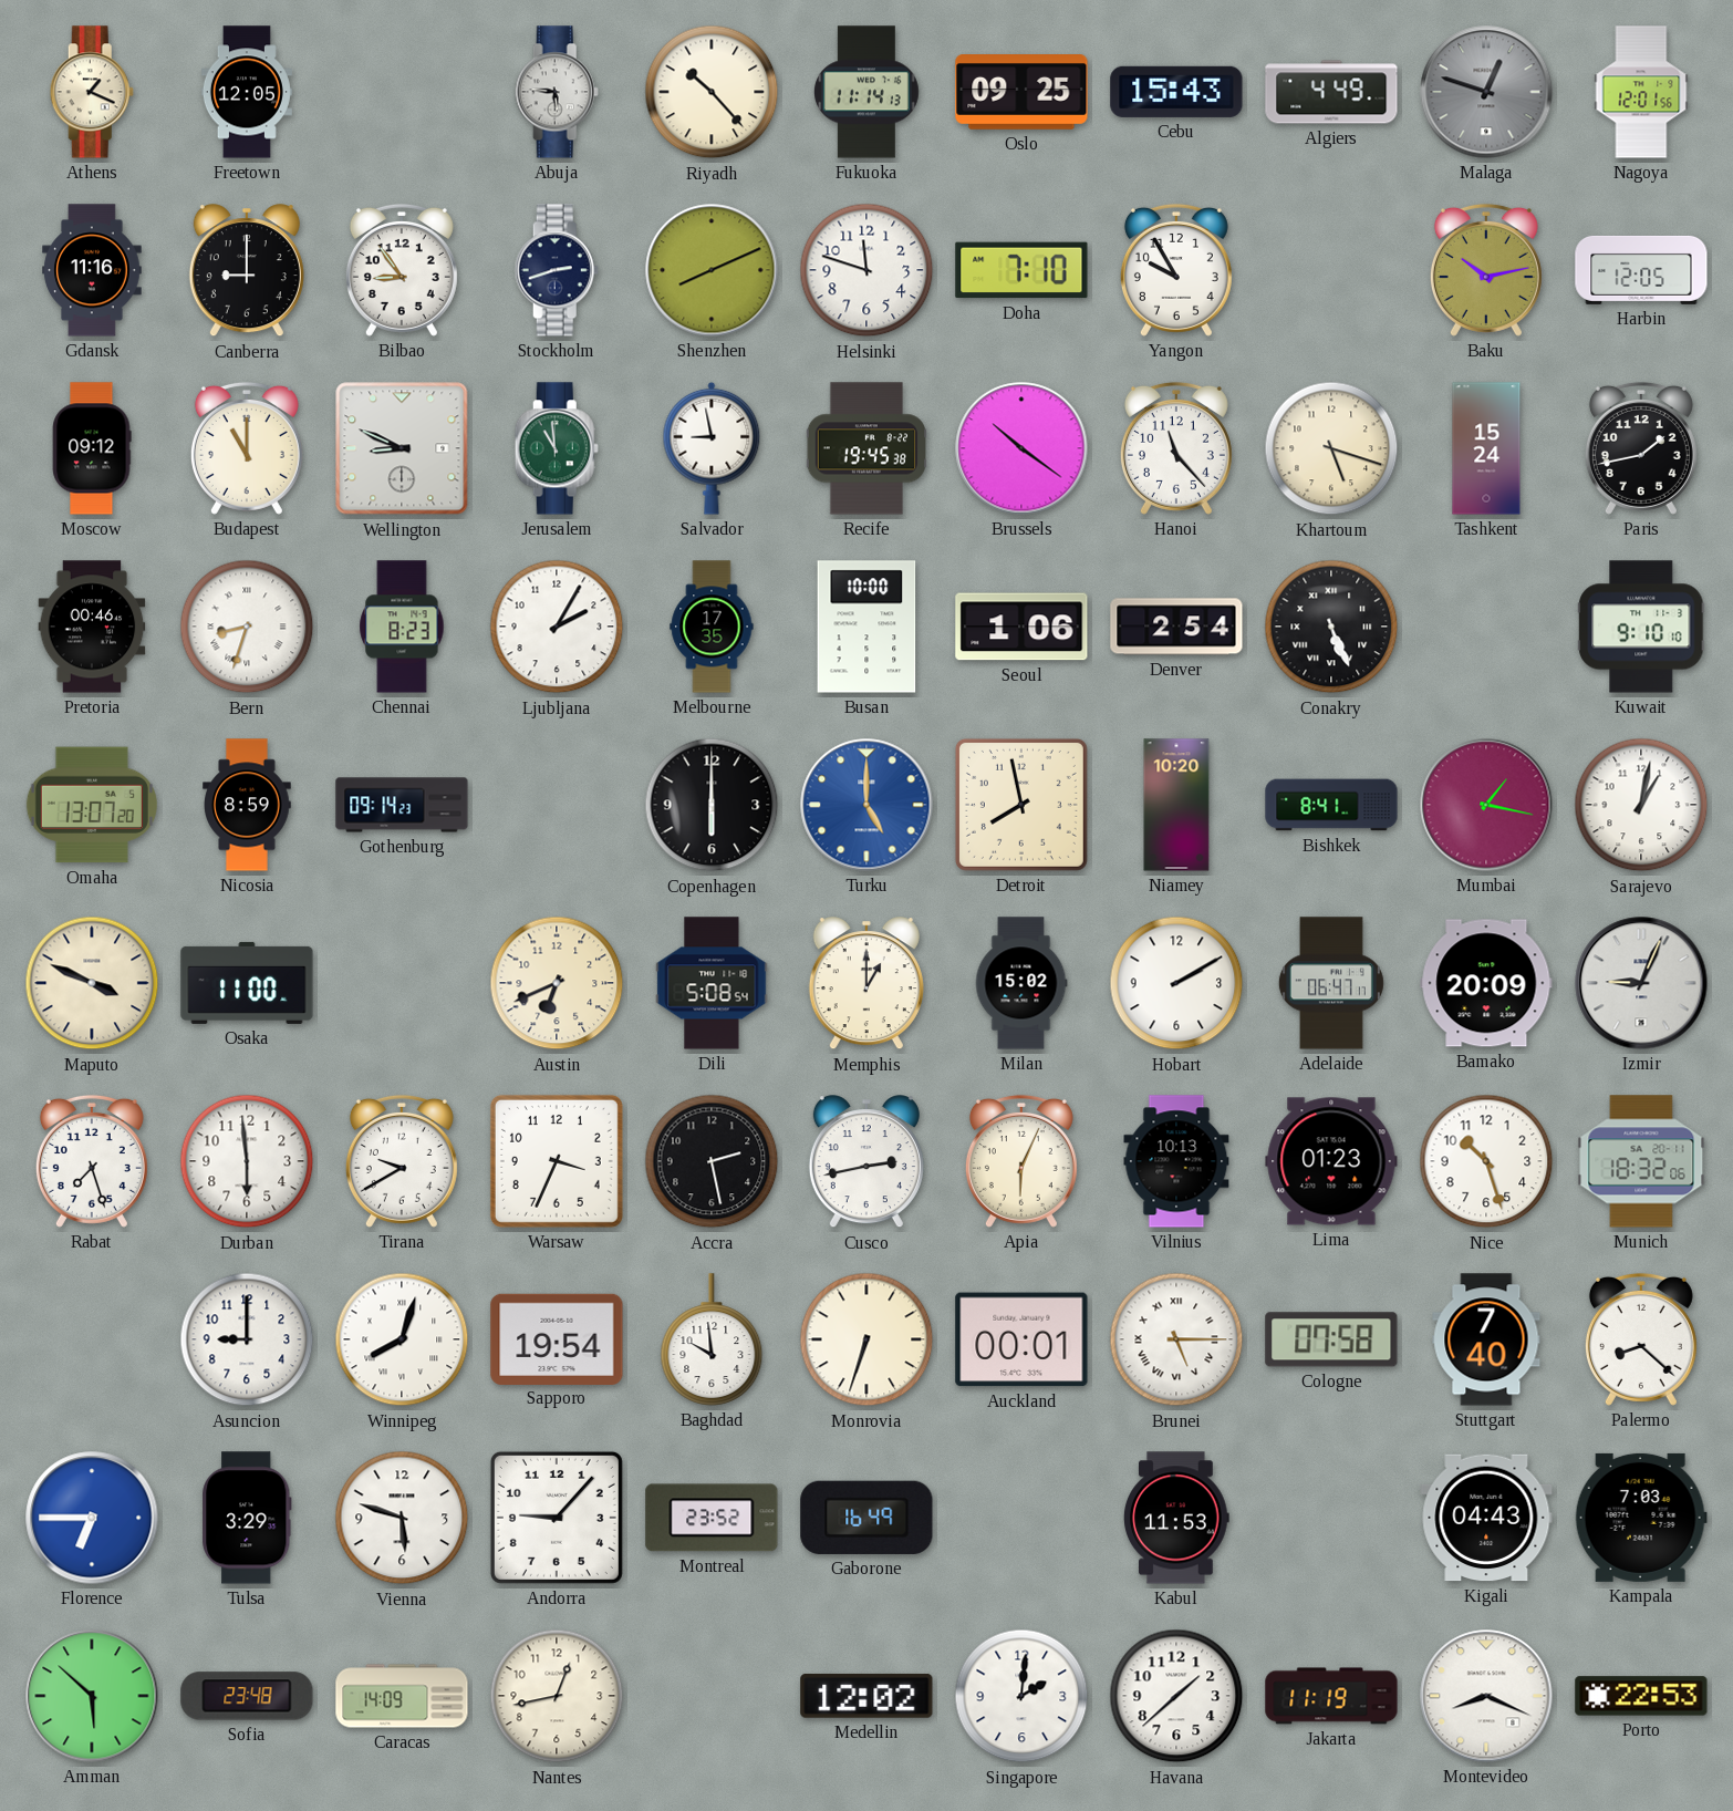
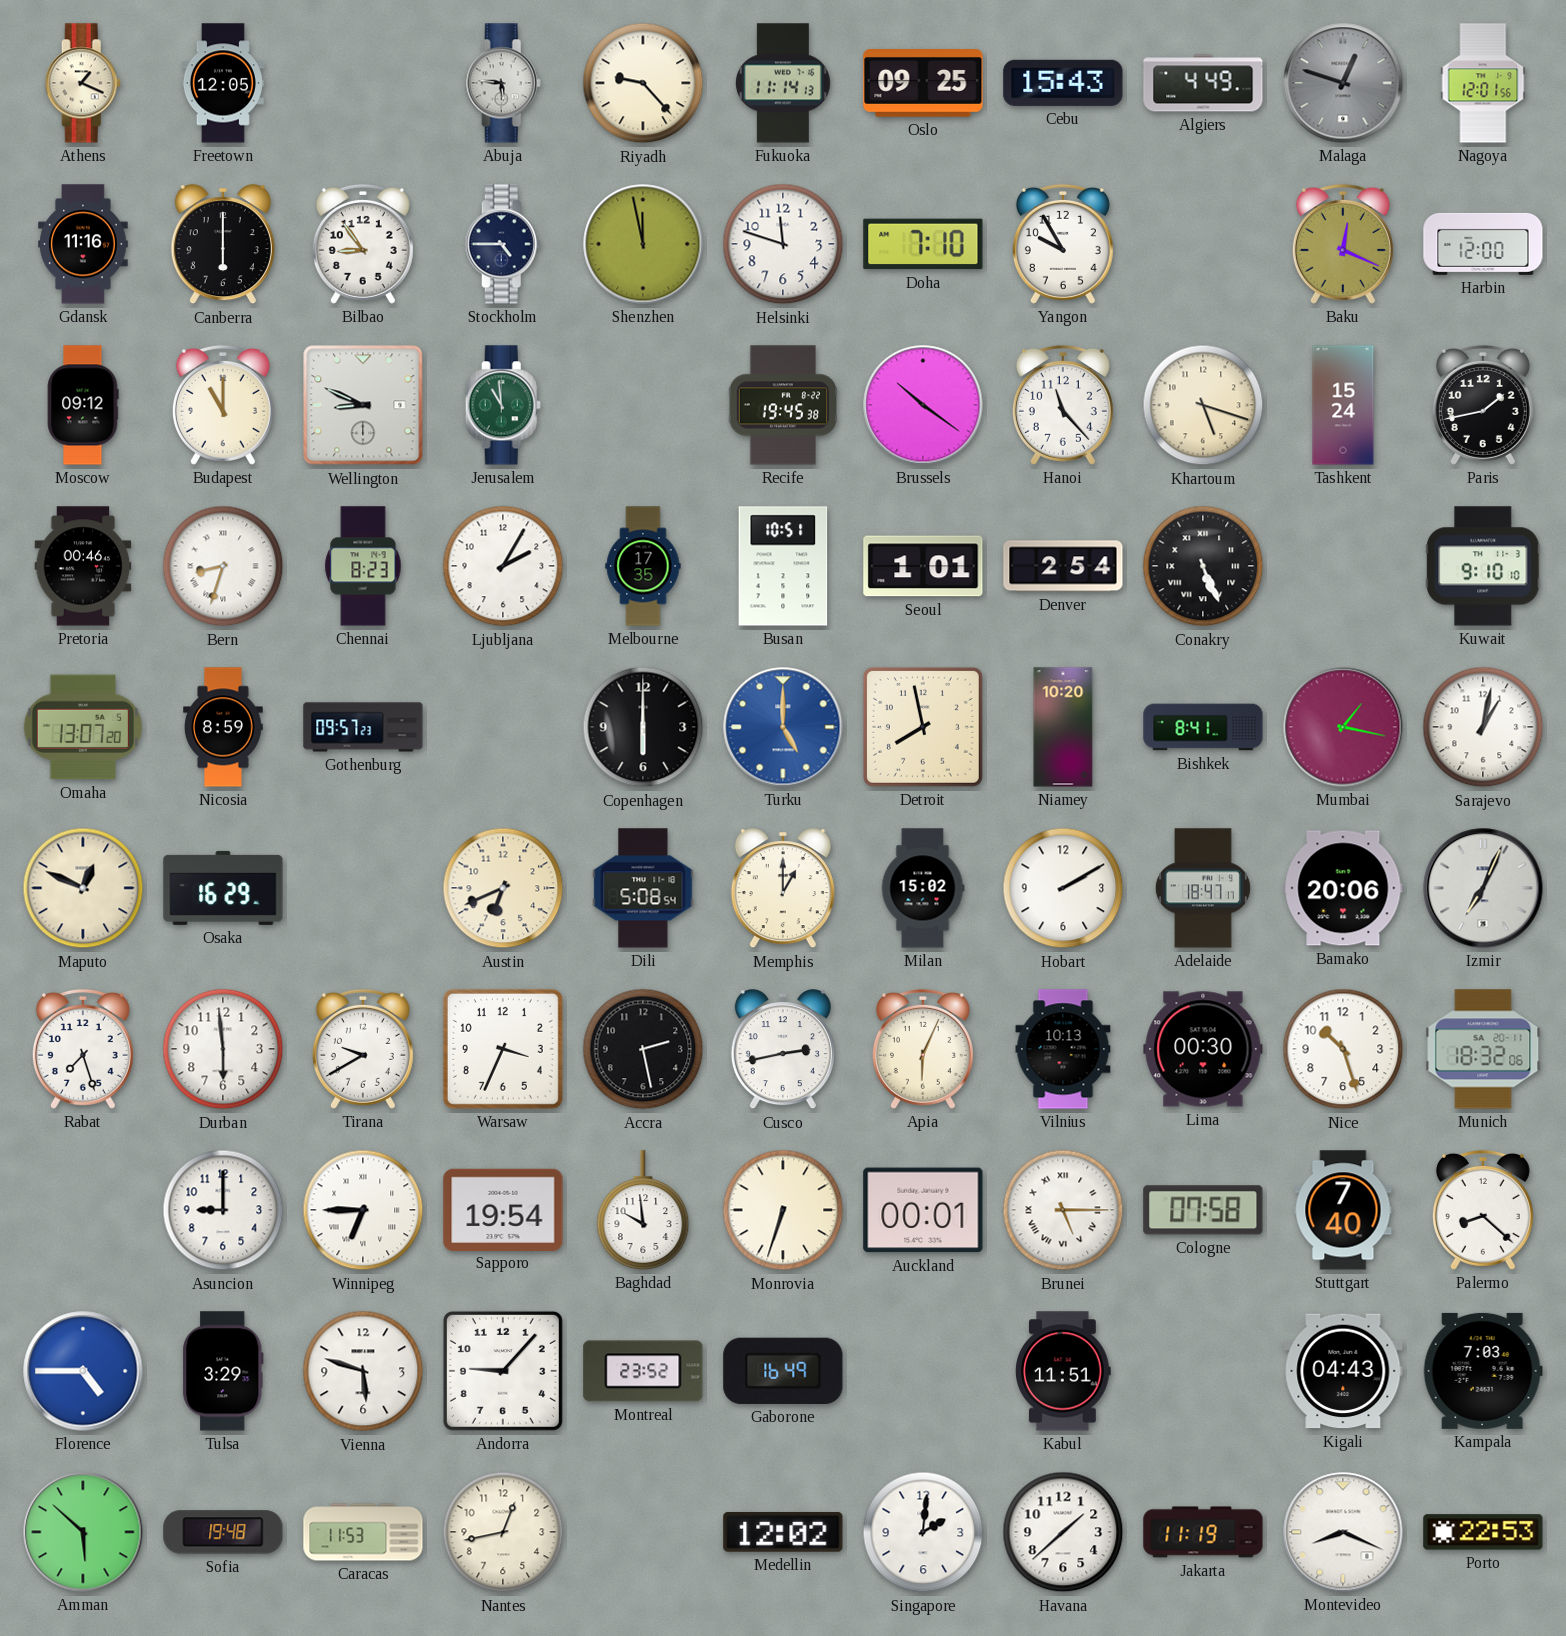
Riyadh: 10:23 -> 9:23 (643, 83)
Canberra: 9:00 -> 6:00 (223, 245)
Stockholm: 2:42 -> 4:45 (503, 244)
Shenzhen: 8:11 -> 11:58 (643, 244)
Baku: 10:13 -> 12:19 (1343, 244)
Harbin: 12:05 -> 12:00 (1483, 244)
Salvador: 8:58 -> none (712, 448)
Busan: 10:00 -> 10:51 (783, 566)
Seoul: 1:06 -> 1:01 (923, 566)
Gothenburg: 09:14 -> 09:57 (363, 727)
Maputo: 3:49 -> 12:49 (83, 888)
Osaka: 11:00 -> 16:29 (223, 888)
Adelaide: 06:47 -> 18:47 (1203, 888)
Bamako: 20:09 -> 20:06 (1343, 888)
Izmir: 9:04 -> 7:04 (1483, 888)
Lima: 01:23 -> 00:30 (1203, 1049)
Winnipeg: 8:03 -> 6:45 (363, 1210)
Florence: 6:45 -> 4:45 (83, 1371)
Kabul: 11:53 -> 11:51 (1064, 1371)
Sofia: 23:48 -> 19:48 (223, 1532)
Caracas: 14:09 -> 11:53 (363, 1532)
